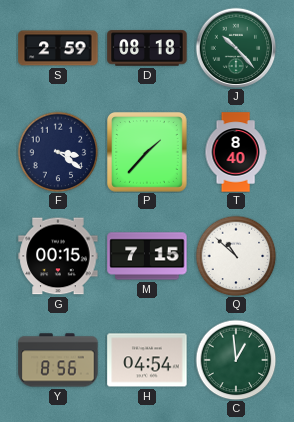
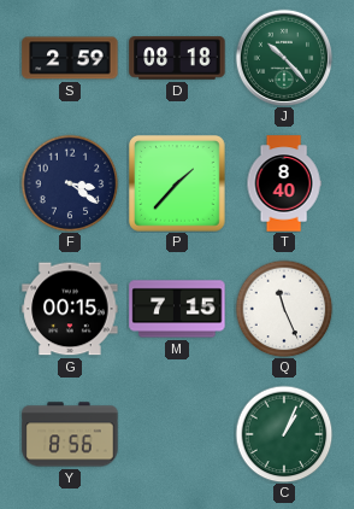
Q: 10:52 -> 11:26 (284, 309)
H: 04:54 -> none (147, 360)
C: 12:59 -> 1:04 (284, 434)
